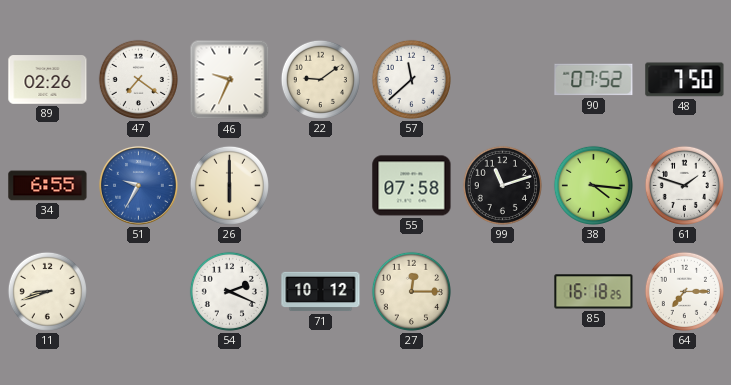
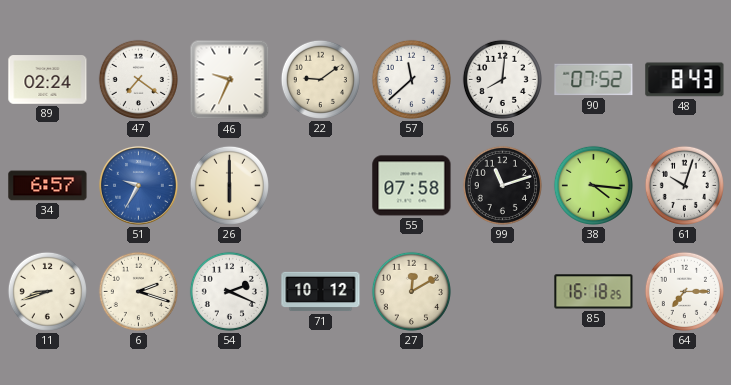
89: 02:26 -> 02:24 (48, 80)
56: none -> 8:01 (502, 79)
48: 7:50 -> 8:43 (685, 80)
34: 6:55 -> 6:57 (48, 186)
61: 1:48 -> 10:03 (684, 185)
6: none -> 2:18 (138, 291)
27: 12:15 -> 12:10 (411, 291)
